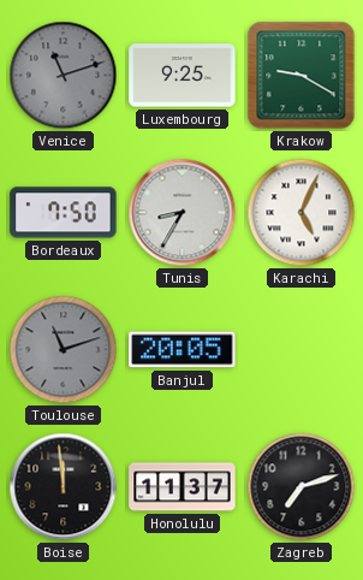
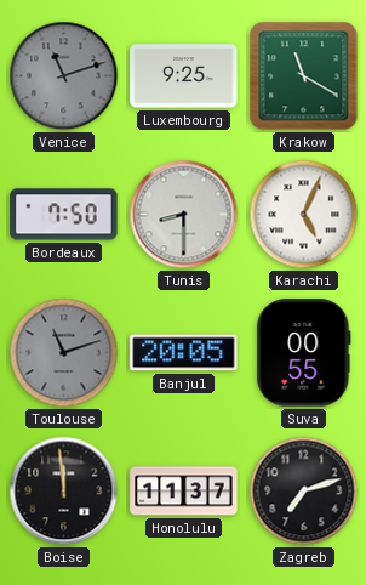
Krakow: 9:20 -> 11:20 (304, 76)
Tunis: 8:35 -> 8:30 (184, 215)
Suva: none -> 00:55 (304, 353)
